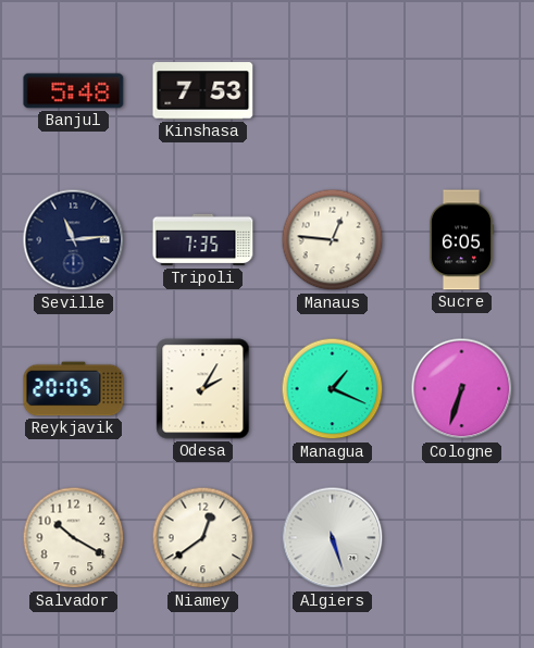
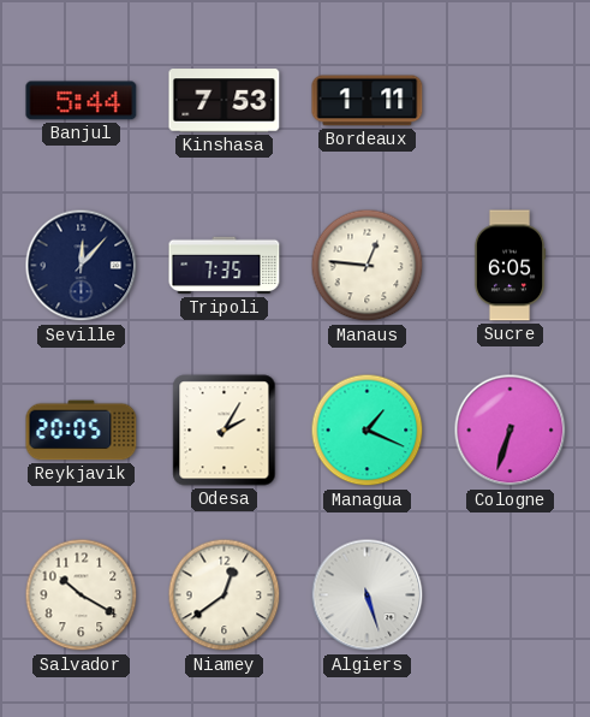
Banjul: 5:48 -> 5:44 (82, 101)
Bordeaux: none -> 1:11 (368, 101)
Seville: 11:14 -> 12:07 (82, 266)
